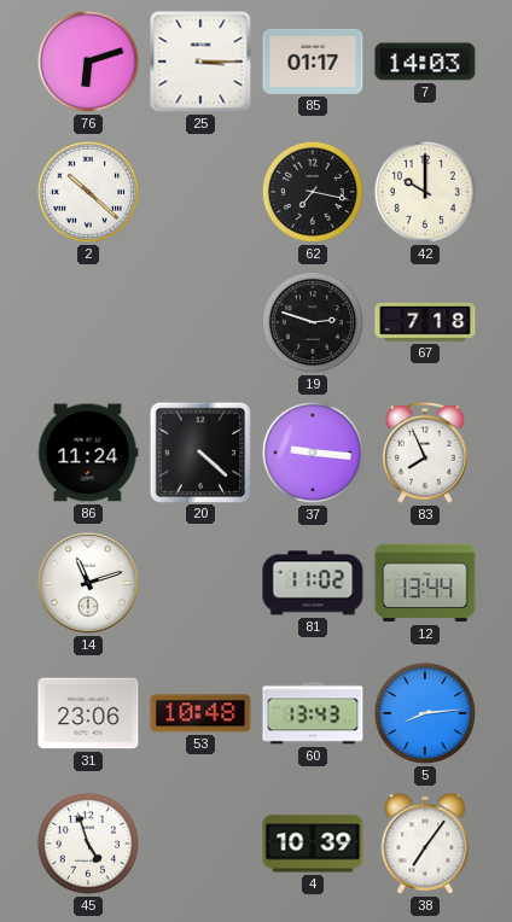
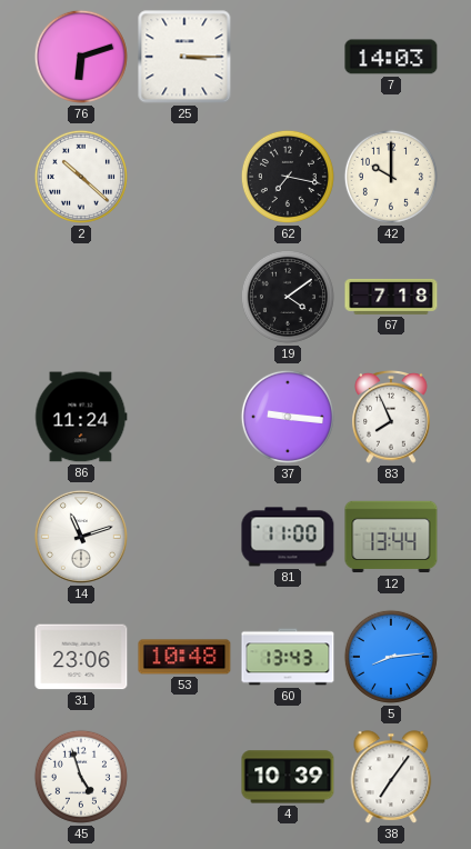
85: 01:17 -> none (313, 62)
19: 2:48 -> 4:09 (288, 297)
20: 4:22 -> none (199, 451)
81: 11:02 -> 11:00 (288, 537)
